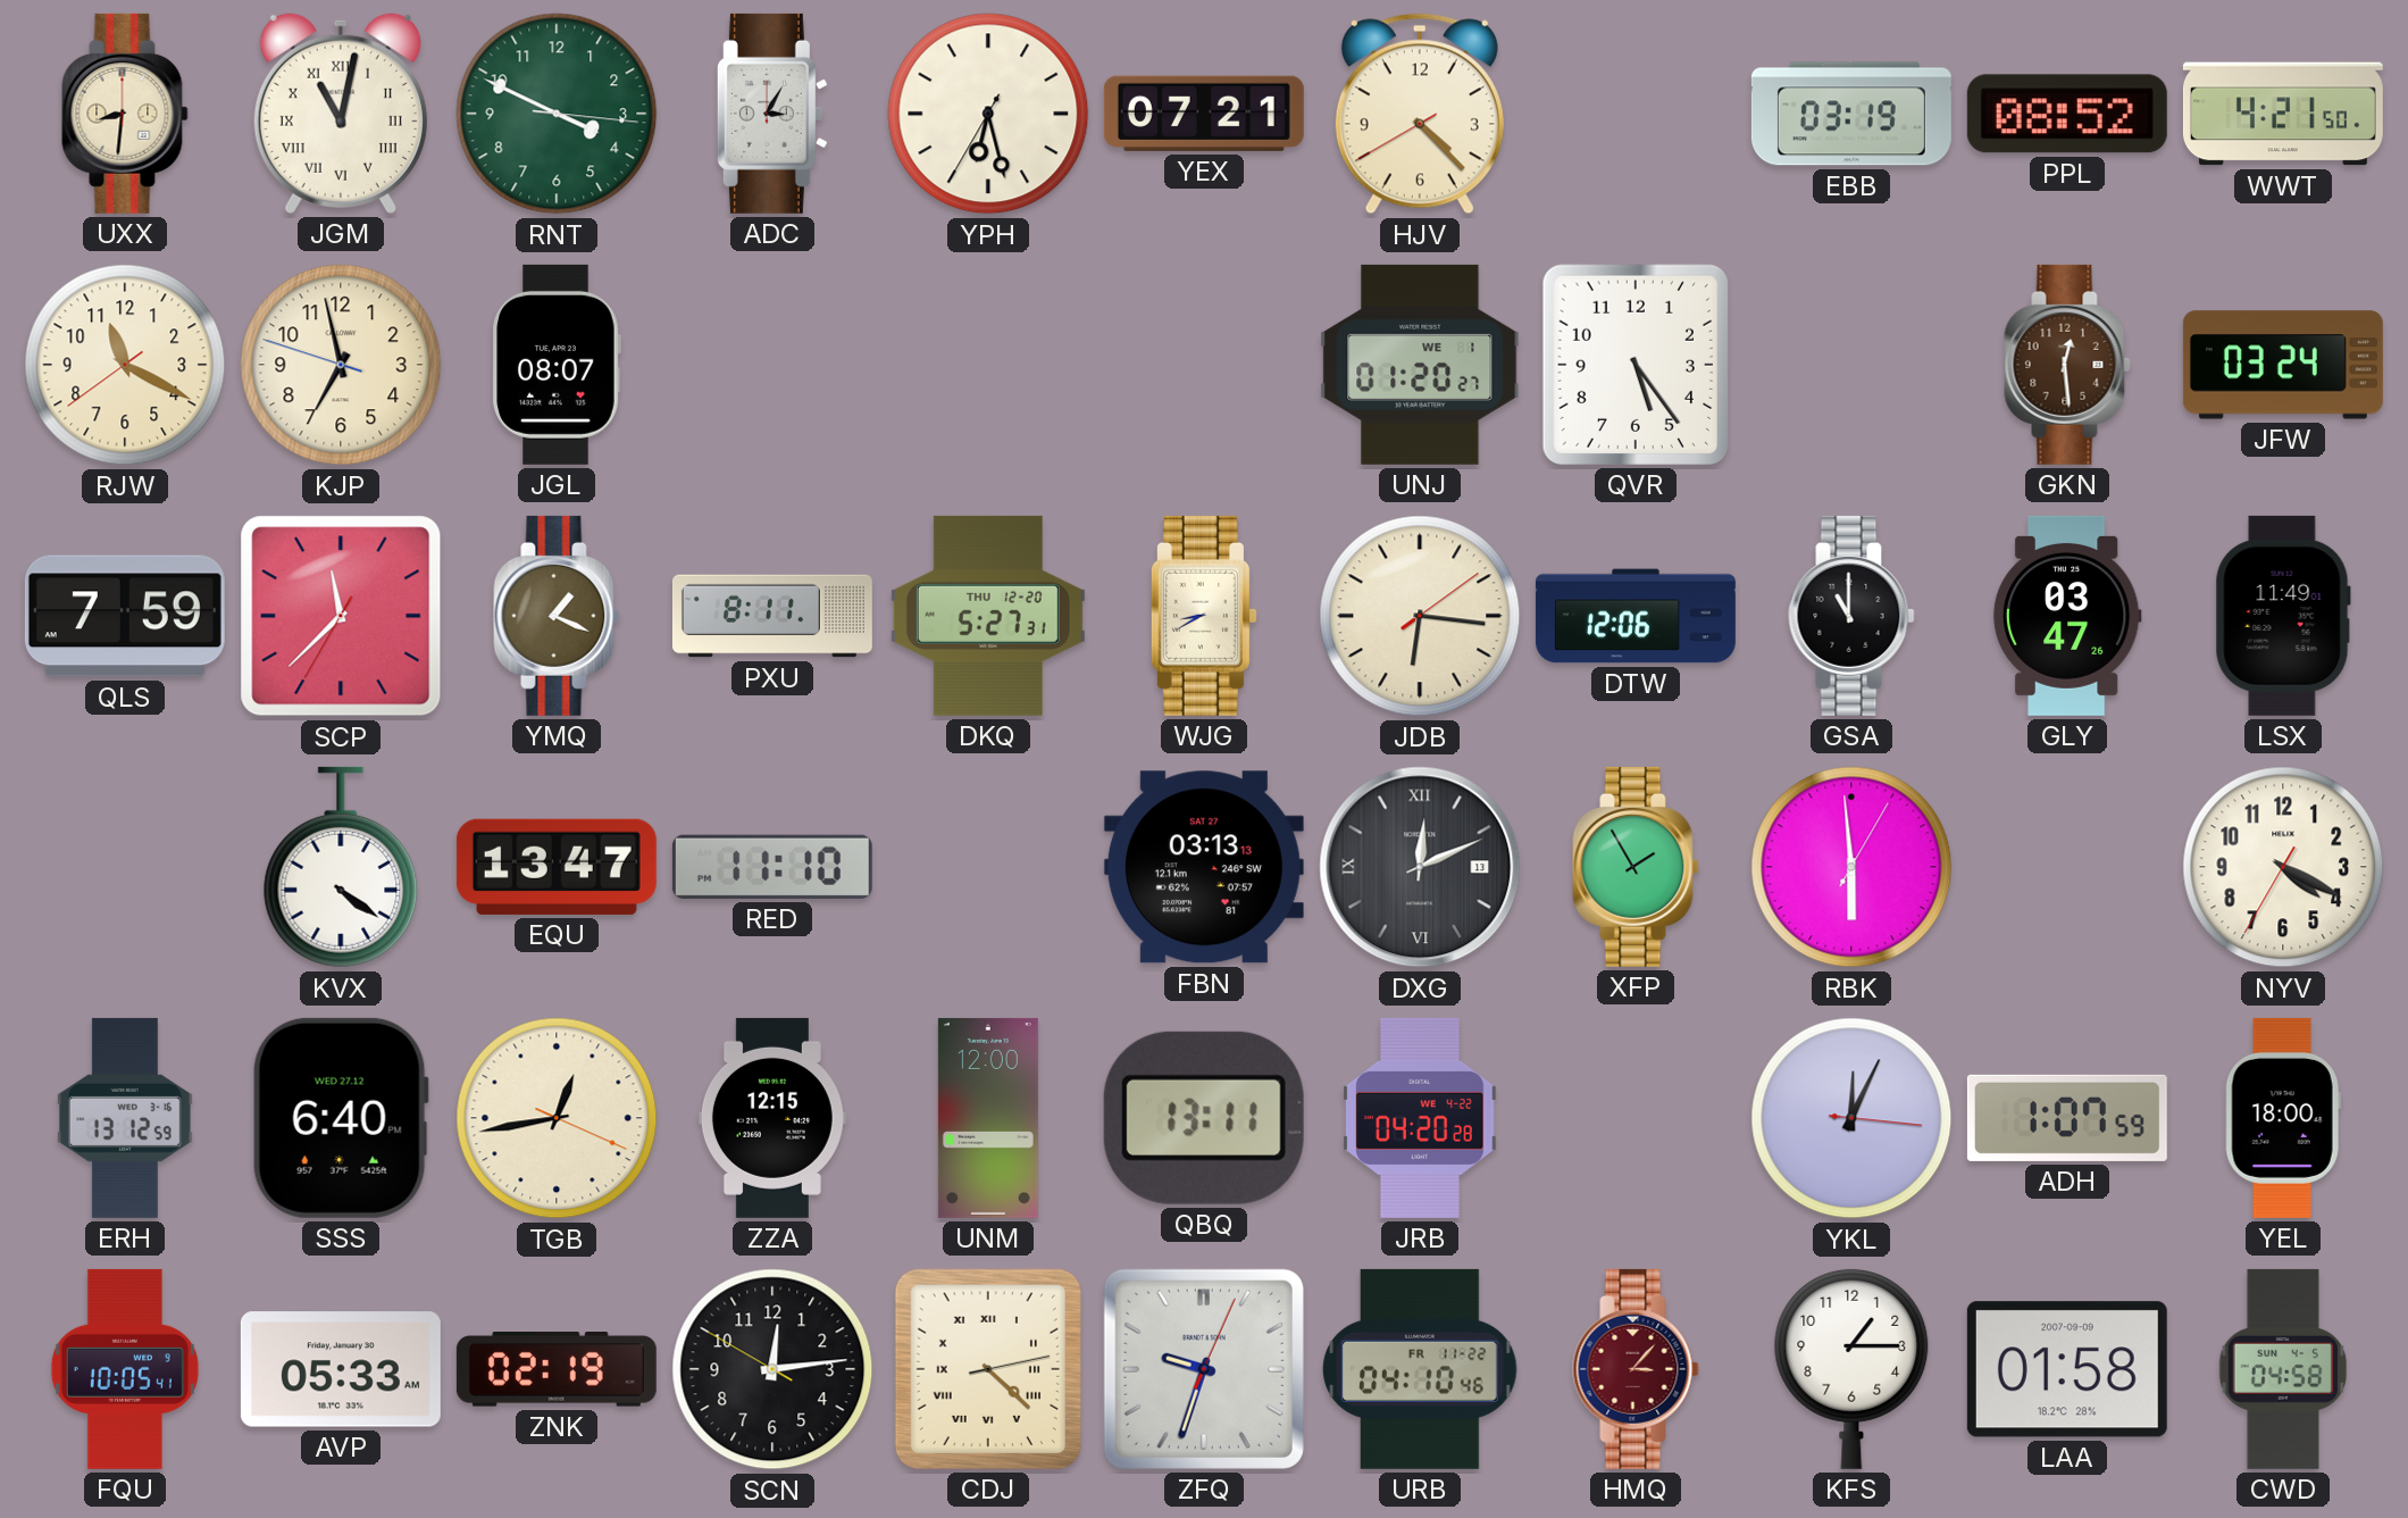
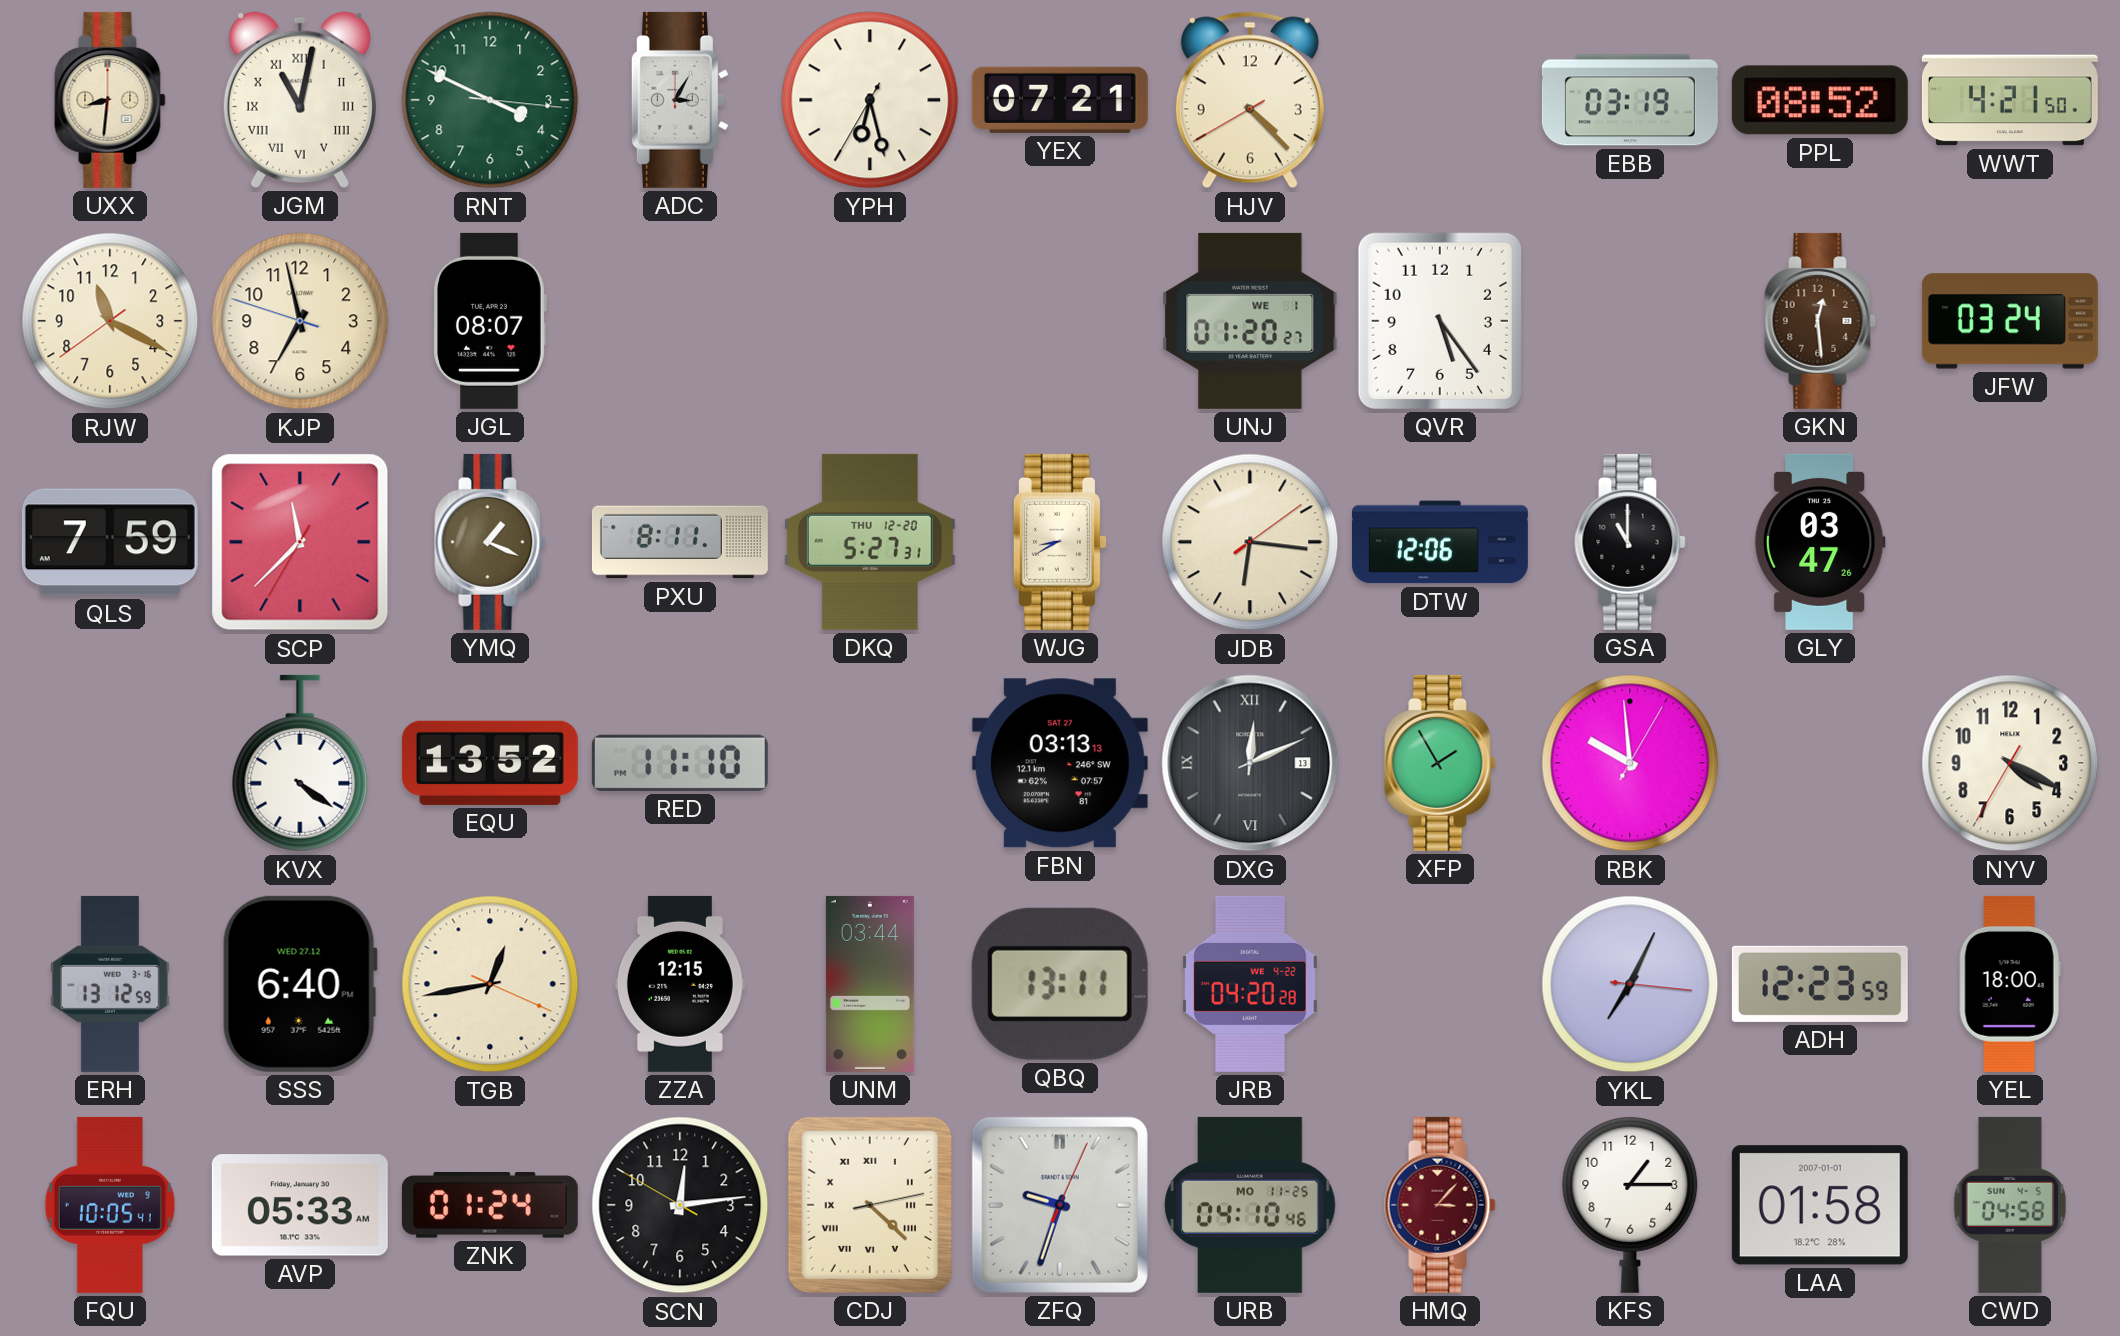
LSX: 11:49 -> none (2283, 616)
EQU: 13:47 -> 13:52 (490, 763)
RBK: 5:59 -> 9:59 (1630, 763)
UNM: 12:00 -> 03:44 (870, 984)
YKL: 12:04 -> 7:04 (1630, 984)
ADH: 1:07 -> 12:23 (1820, 984)
ZNK: 02:19 -> 01:24 (490, 1206)
URB date: FR 11-22 -> MO 11-25 (1250, 1205)
LAA date: 2007-09-09 -> 2007-01-01 (1820, 1205)
